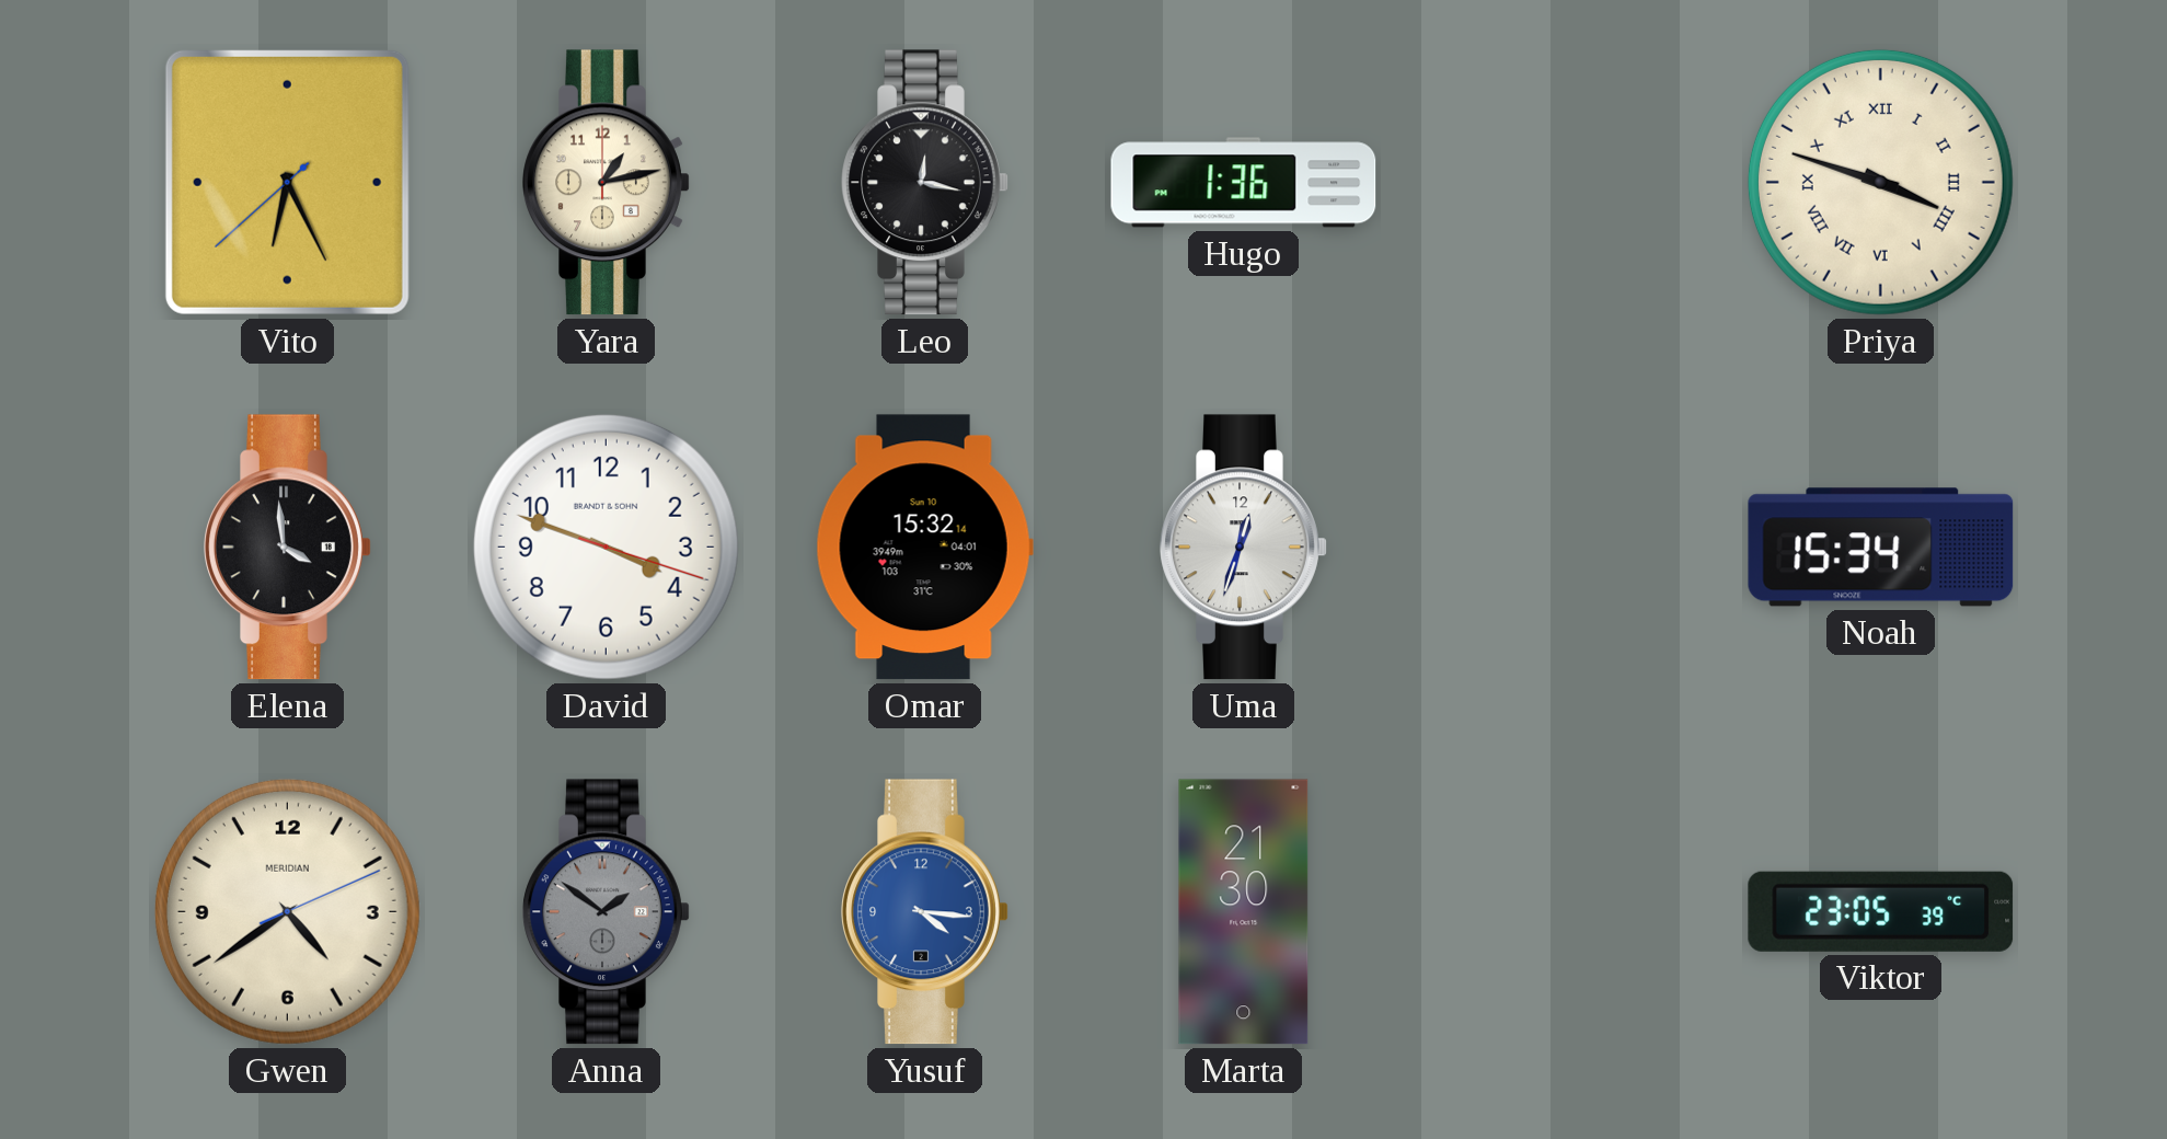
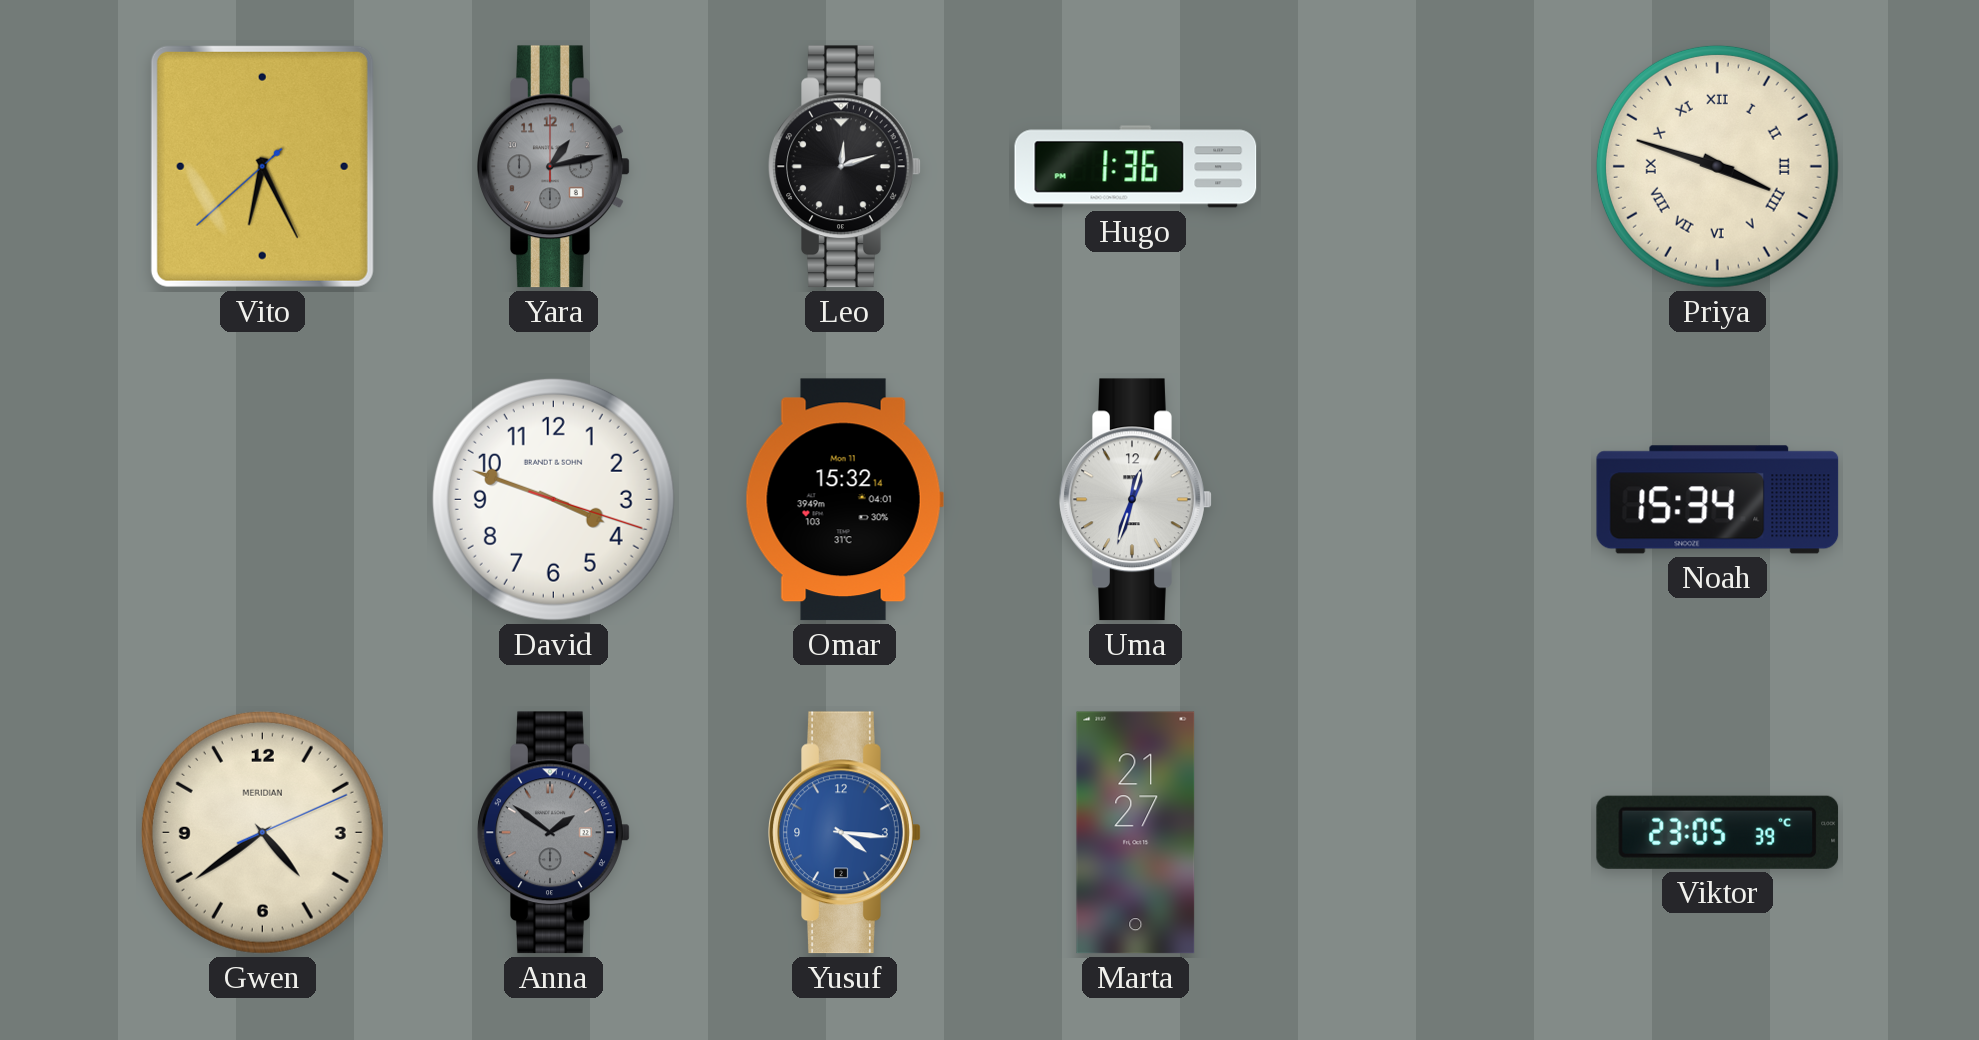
Yara dial: cream -> grey (554, 167)
Leo: 12:17 -> 12:12 (845, 167)
Elena: 3:59 -> none (288, 548)
Omar date: Sun 10 -> Mon 11 (844, 500)
Marta: 21:30 -> 21:27 (1136, 833)
